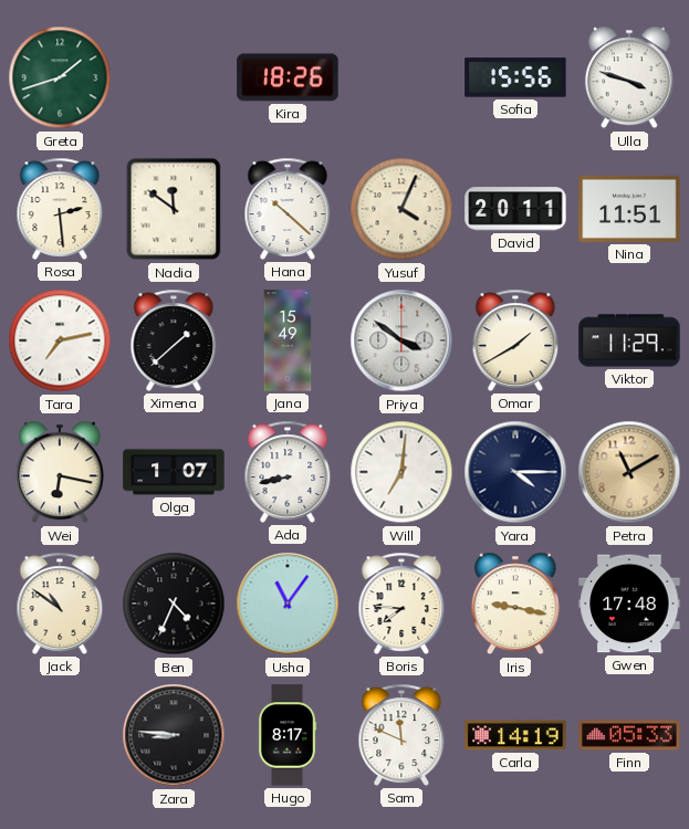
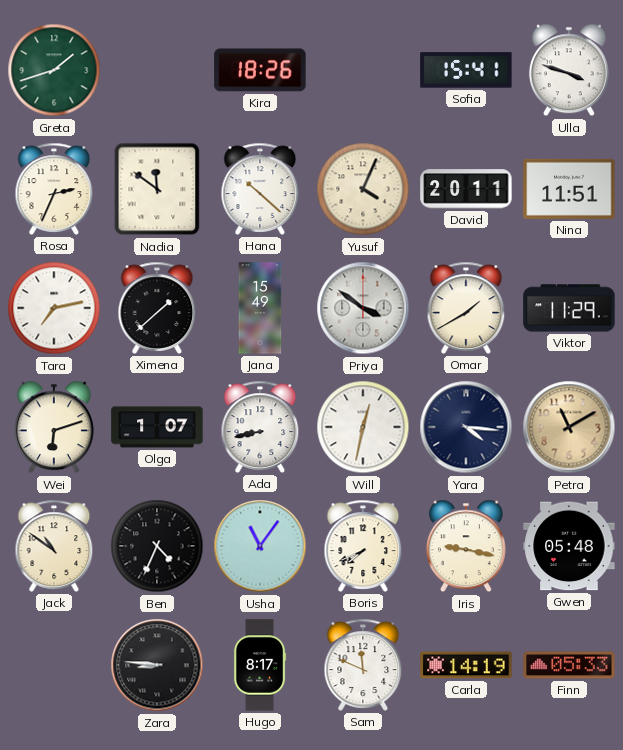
Sofia: 15:56 -> 15:41 (466, 70)
Rosa: 2:29 -> 2:34 (54, 189)
Wei: 6:17 -> 6:12 (54, 427)
Will: 7:01 -> 12:32 (363, 427)
Yara: 4:15 -> 4:16 (466, 427)
Boris: 7:46 -> 7:41 (363, 546)
Gwen: 17:48 -> 05:48 (569, 546)
